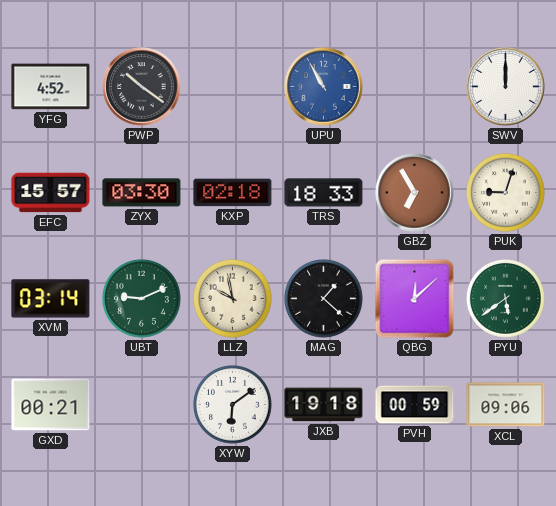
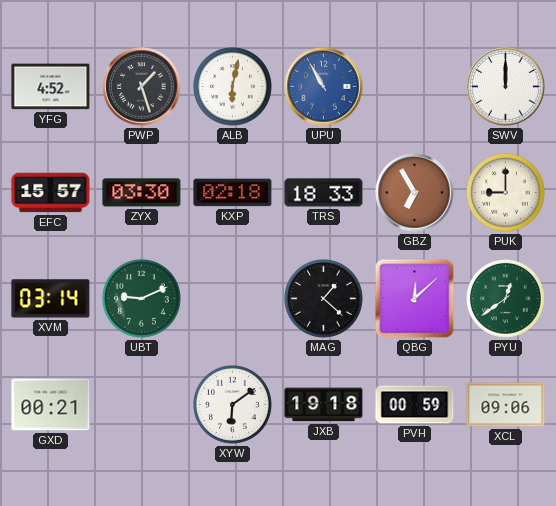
PWP: 10:21 -> 1:27 (142, 87)
ALB: none -> 6:02 (233, 87)
PUK: 9:03 -> 9:00 (506, 193)
LLZ: 9:58 -> none (233, 299)
PYU: 5:39 -> 12:39 (506, 299)
